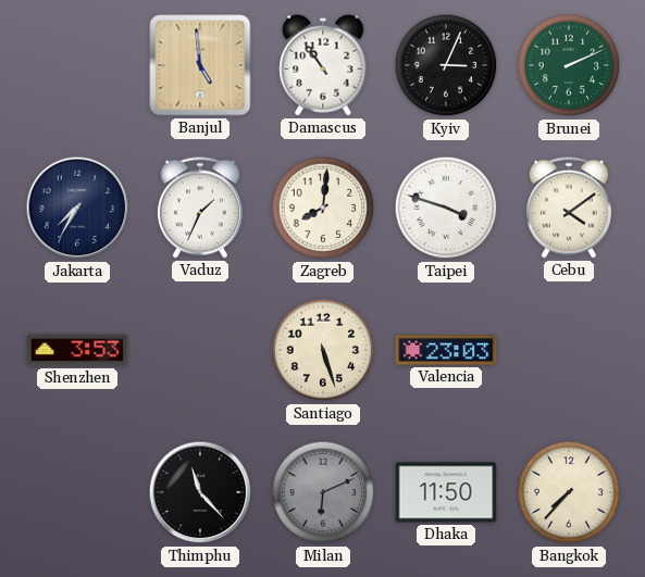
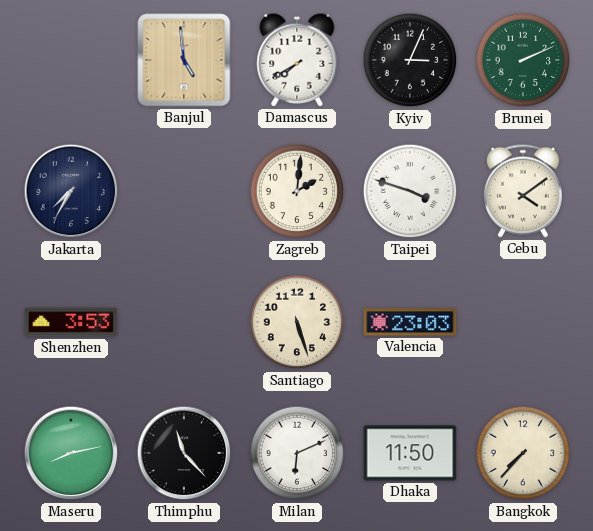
Damascus: 10:54 -> 7:40 (297, 60)
Vaduz: 1:34 -> none (200, 208)
Zagreb: 8:01 -> 2:01 (297, 191)
Maseru: none -> 8:13 (71, 453)
Milan dial: grey -> white (297, 453)
